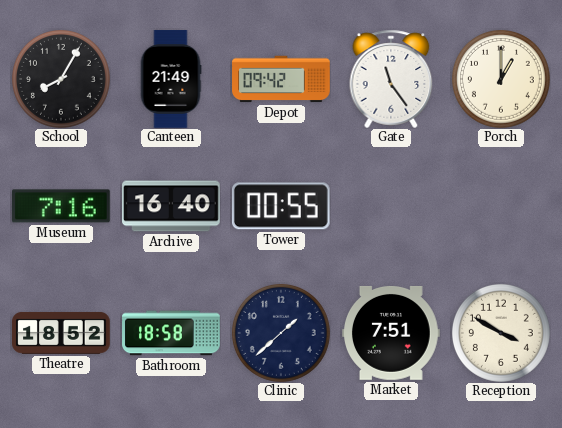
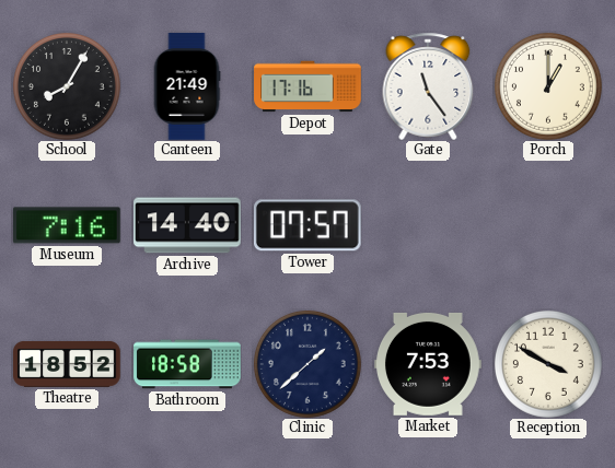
Depot: 09:42 -> 17:16 (307, 86)
Archive: 16:40 -> 14:40 (187, 225)
Tower: 00:55 -> 07:57 (307, 225)
Market: 7:51 -> 7:53 (429, 364)
